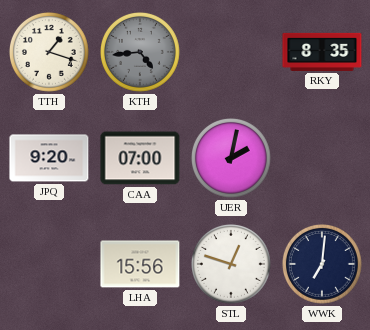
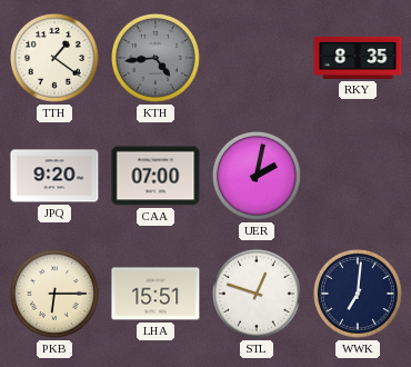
TTH: 1:18 -> 1:21 (56, 59)
PKB: none -> 6:15 (56, 295)
LHA: 15:56 -> 15:51 (156, 294)
